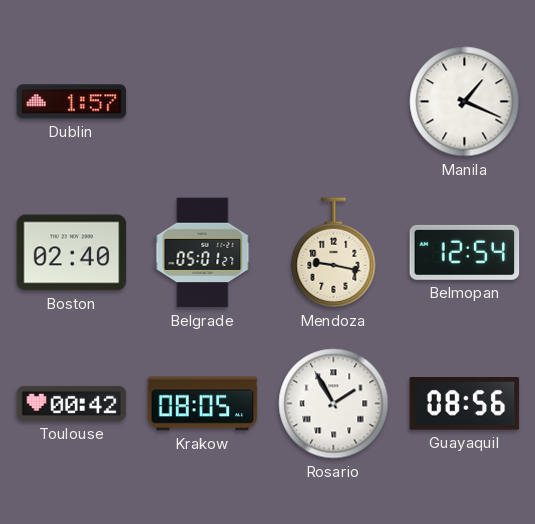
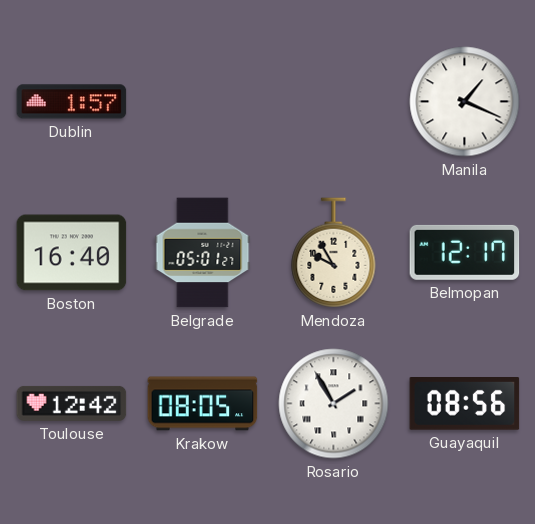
Boston: 02:40 -> 16:40 (72, 253)
Mendoza: 9:17 -> 9:55 (334, 253)
Belmopan: 12:54 -> 12:17 (465, 252)
Toulouse: 00:42 -> 12:42 (72, 403)
